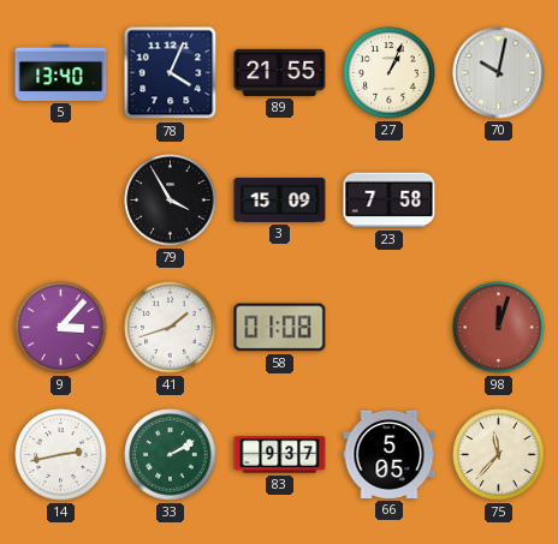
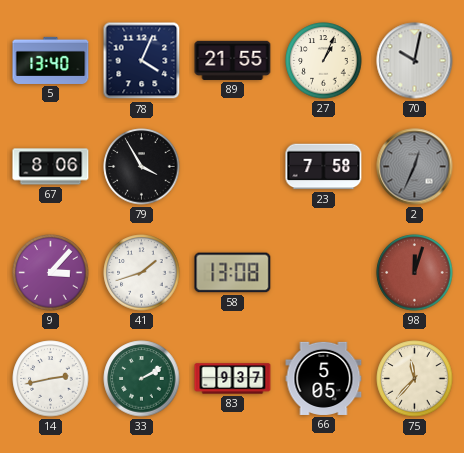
67: none -> 8:06 (51, 167)
3: 15:09 -> none (280, 199)
2: none -> 12:34 (415, 167)
58: 01:08 -> 13:08 (233, 273)
